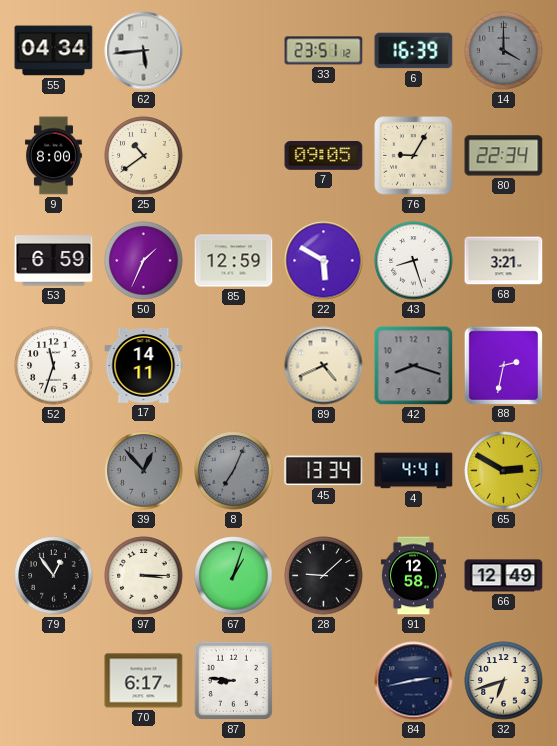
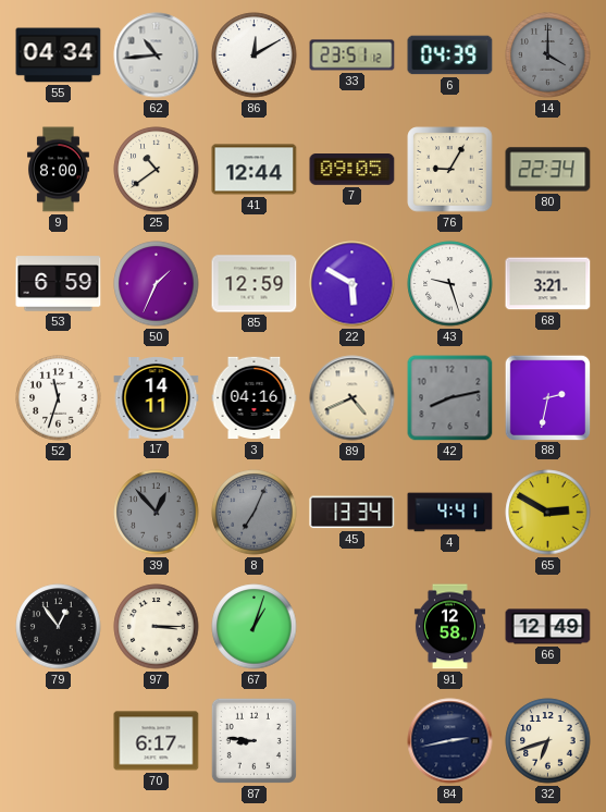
62: 5:44 -> 10:44 (157, 56)
86: none -> 12:10 (255, 56)
6: 16:39 -> 04:39 (450, 56)
41: none -> 12:44 (255, 170)
43: 8:27 -> 9:27 (450, 284)
3: none -> 04:16 (255, 398)
42: 8:18 -> 8:13 (450, 398)
28: 9:08 -> none (324, 576)
